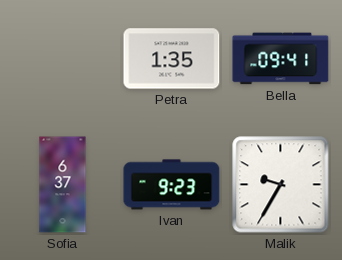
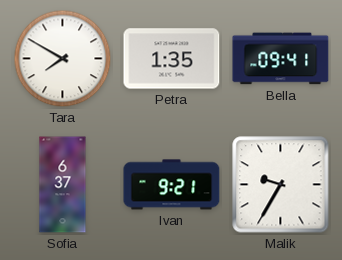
Tara: none -> 7:50 (63, 59)
Ivan: 9:23 -> 9:21 (172, 185)
